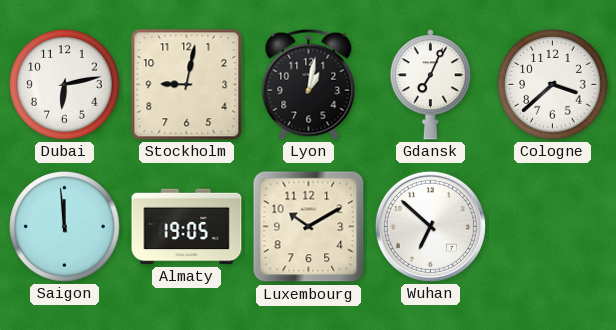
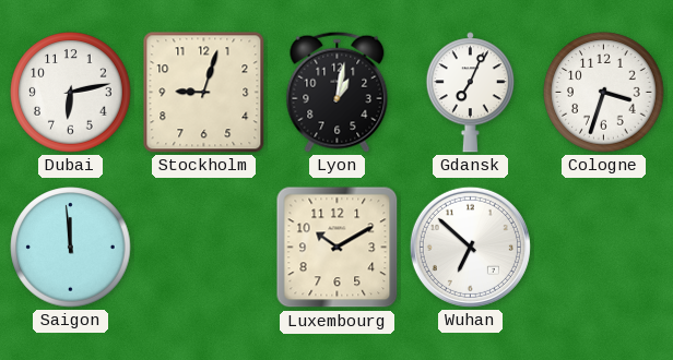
Stockholm: 9:02 -> 9:03 (204, 93)
Cologne: 3:38 -> 3:33 (604, 93)
Almaty: 19:05 -> none (187, 227)
